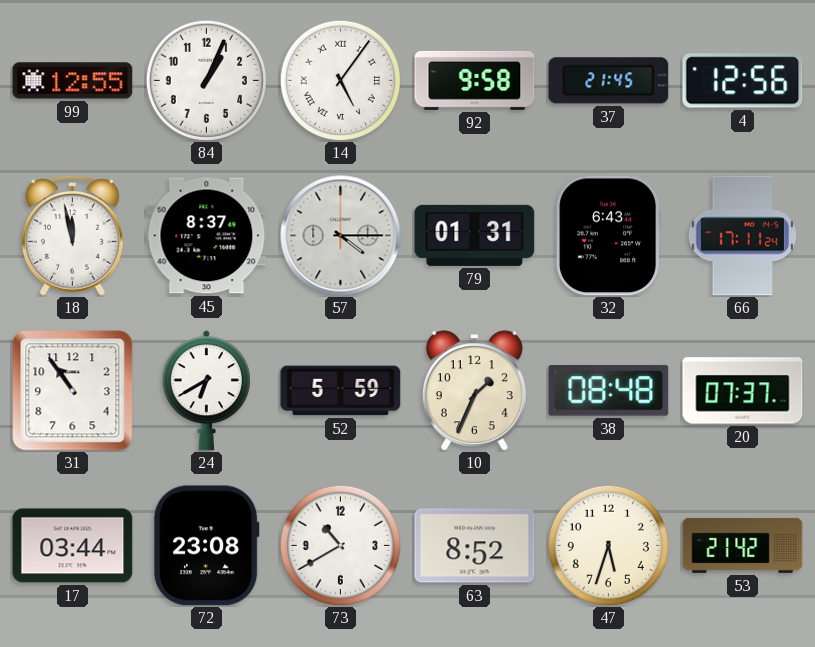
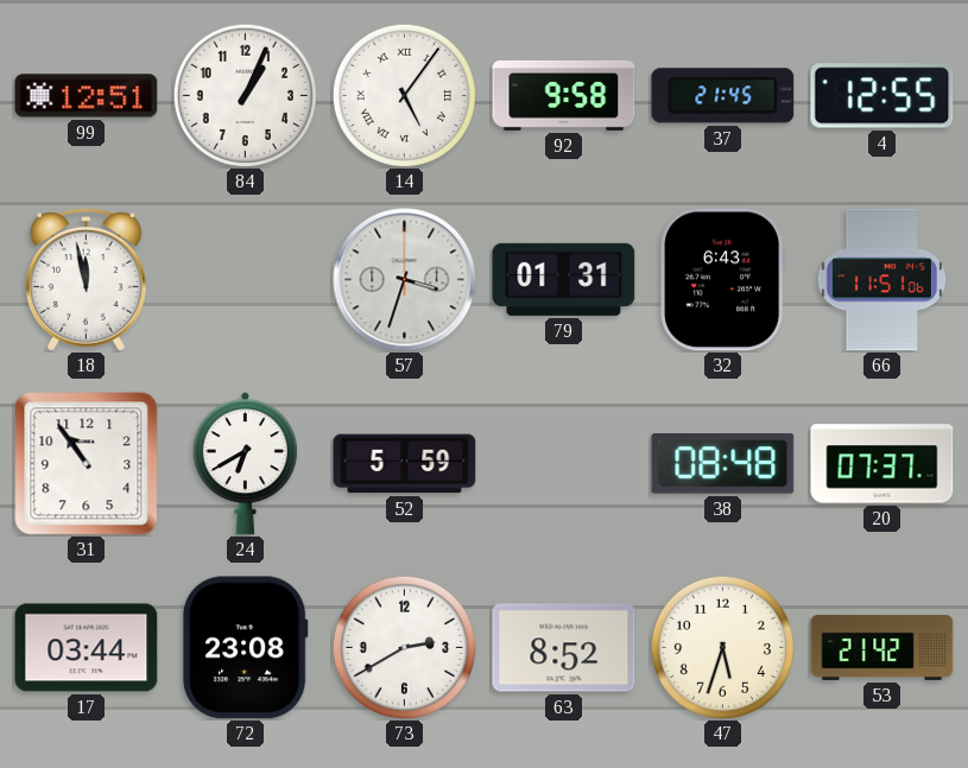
99: 12:55 -> 12:51 (87, 96)
4: 12:56 -> 12:55 (882, 96)
45: 8:37 -> none (207, 236)
57: 4:15 -> 3:33 (405, 280)
66: 17:11 -> 11:51 (881, 280)
10: 1:34 -> none (474, 391)
73: 10:40 -> 2:40 (404, 647)
